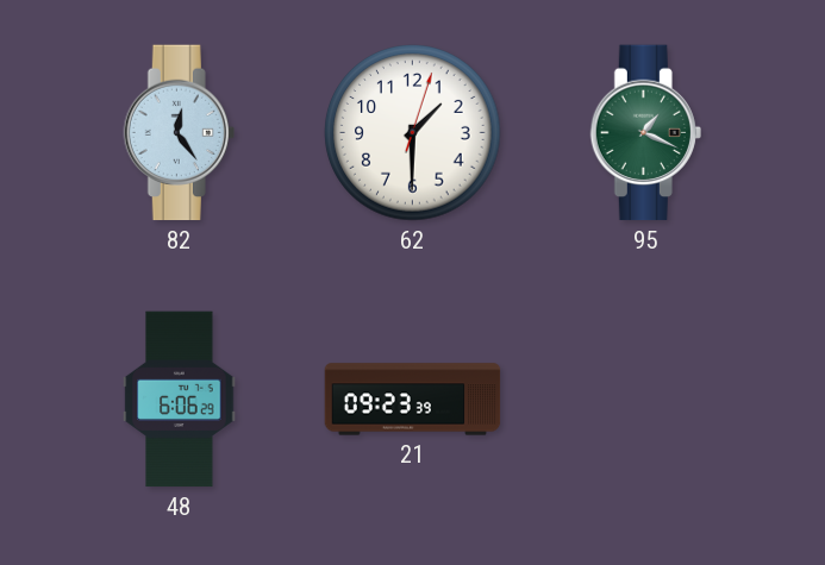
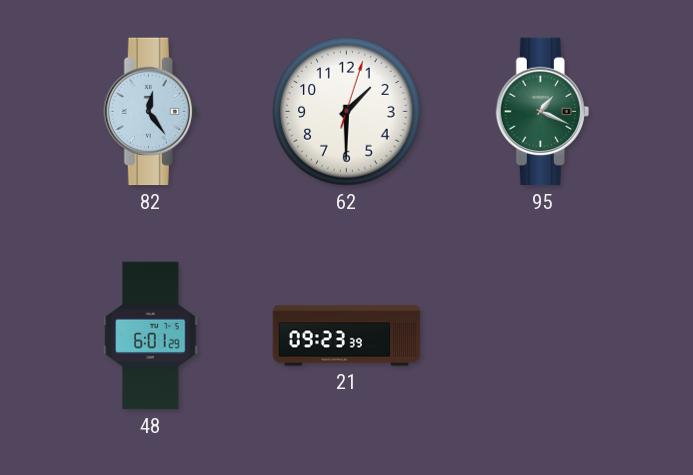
48: 6:06 -> 6:01 (151, 336)
